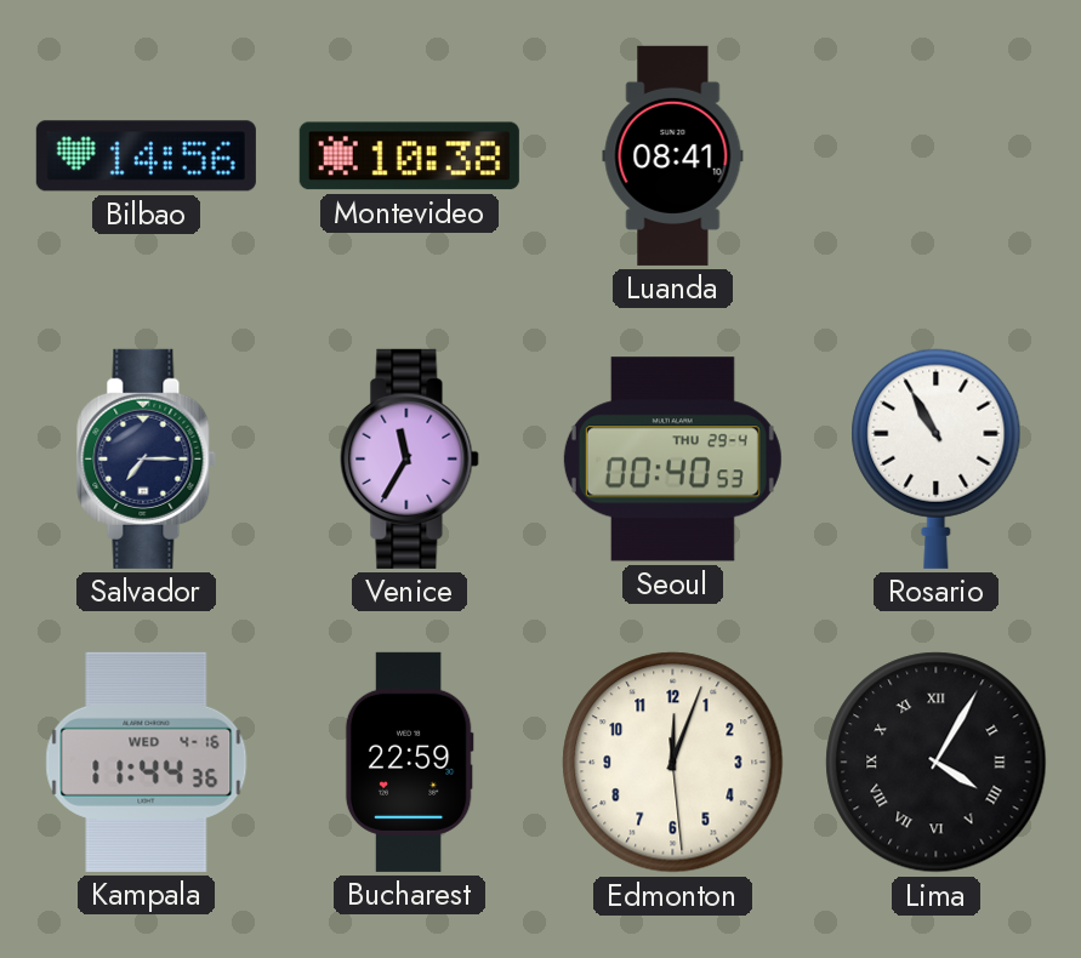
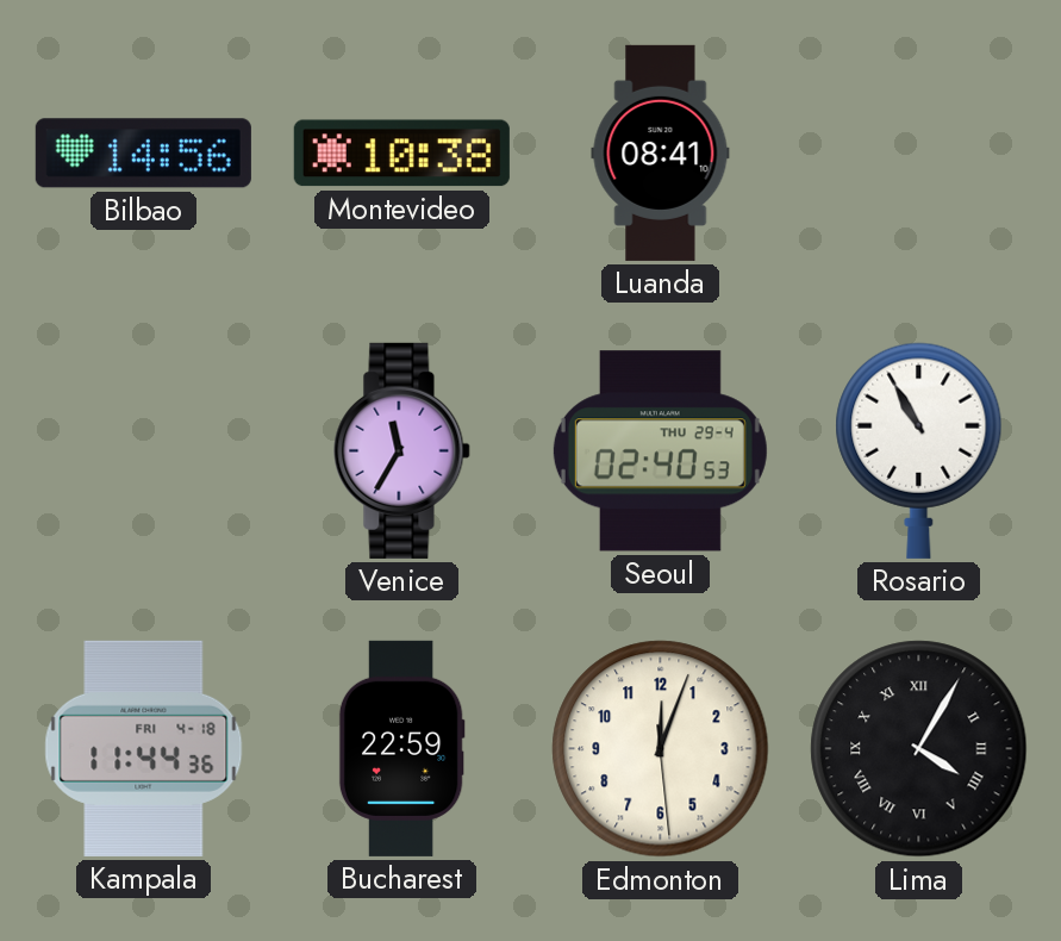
Salvador: 7:15 -> none (147, 458)
Seoul: 00:40 -> 02:40 (660, 451)
Kampala date: WED 4-16 -> FRI 4-18 (144, 748)
